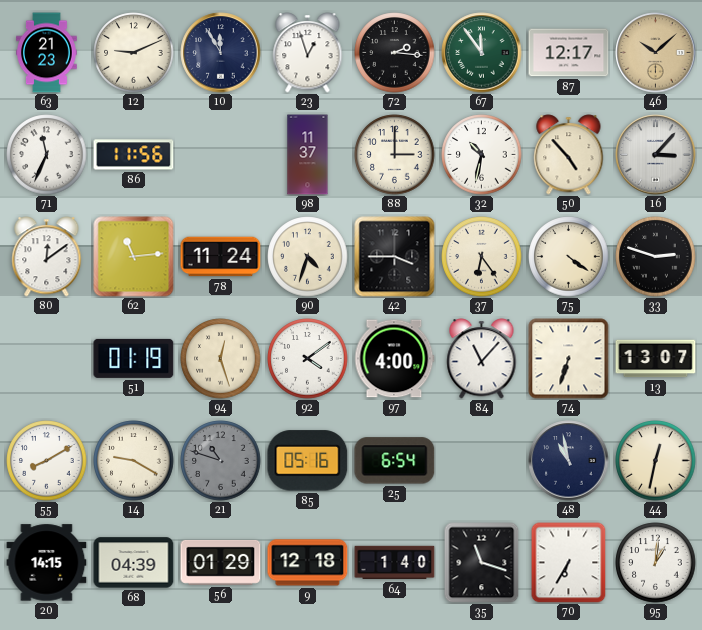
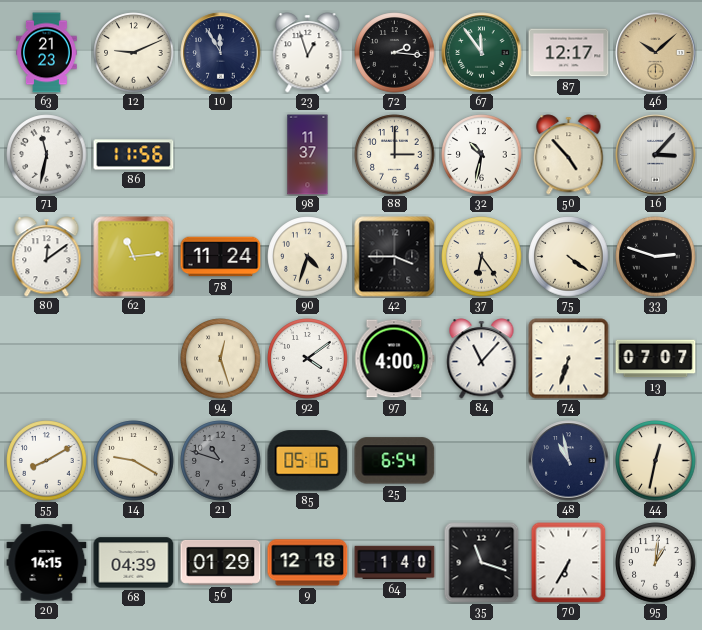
71: 11:34 -> 11:32 (47, 155)
51: 01:19 -> none (134, 358)
13: 13:07 -> 07:07 (656, 359)
